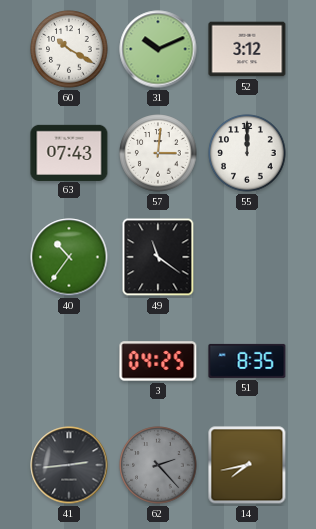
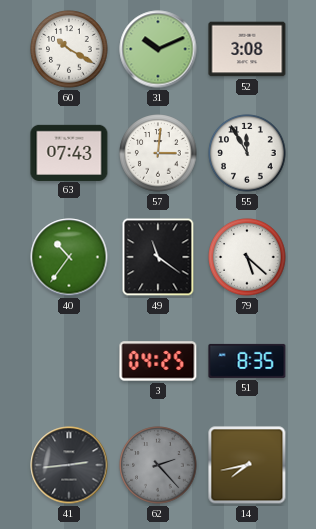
52: 3:12 -> 3:08 (247, 49)
55: 12:00 -> 11:55 (247, 153)
79: none -> 5:22 (247, 257)
